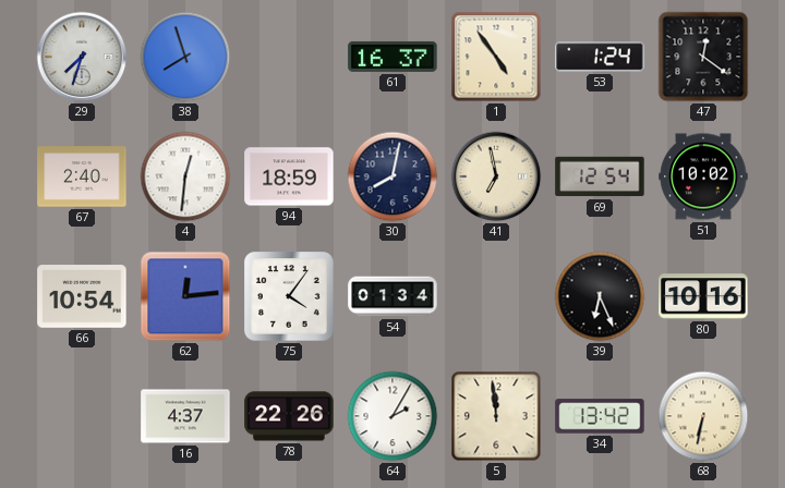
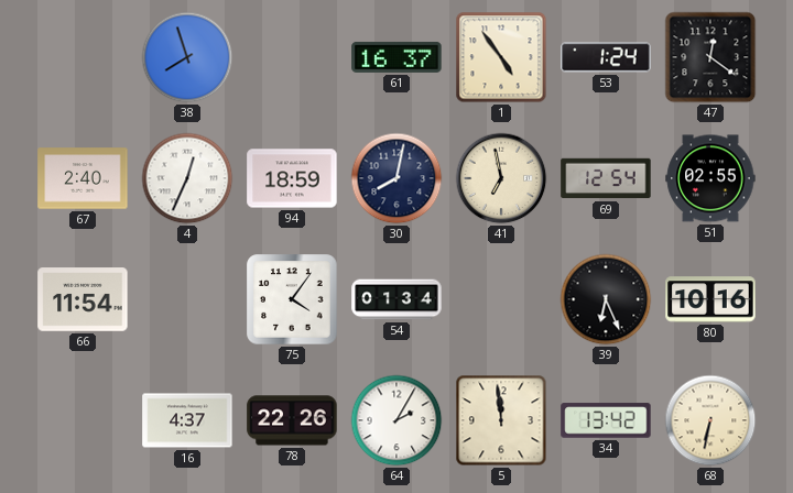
29: 7:33 -> none (82, 57)
4: 12:31 -> 12:34 (187, 178)
51: 10:02 -> 02:55 (710, 178)
66: 10:54 -> 11:54 (83, 299)
62: 12:14 -> none (185, 296)
